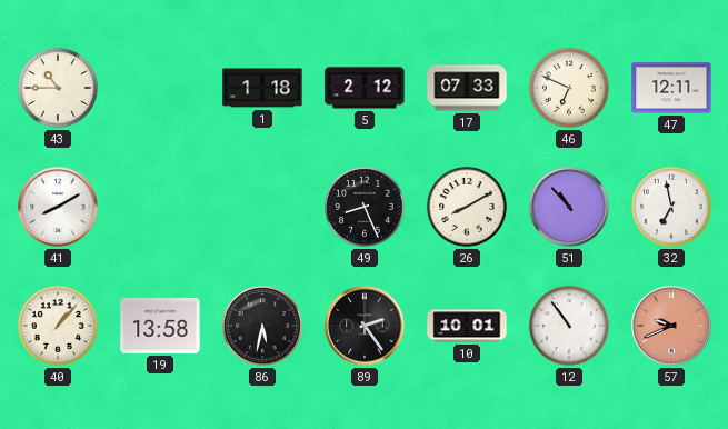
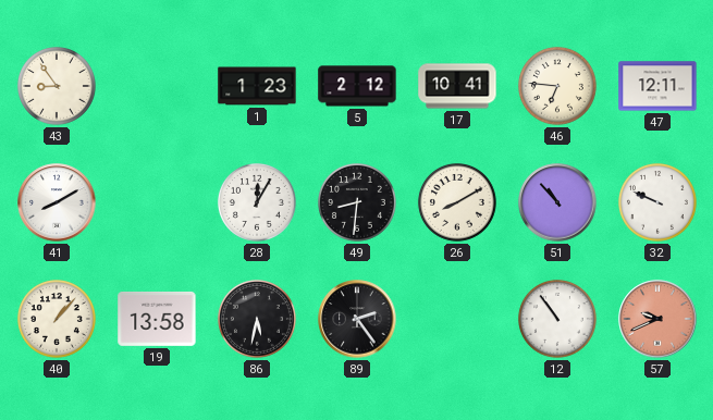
43: 10:45 -> 8:54 (57, 86)
1: 1:18 -> 1:23 (257, 86)
17: 07:33 -> 10:41 (457, 86)
46: 6:49 -> 6:46 (557, 86)
28: none -> 12:05 (257, 202)
49: 8:26 -> 8:31 (357, 202)
32: 6:58 -> 9:49 (657, 202)
10: 10:01 -> none (467, 326)
